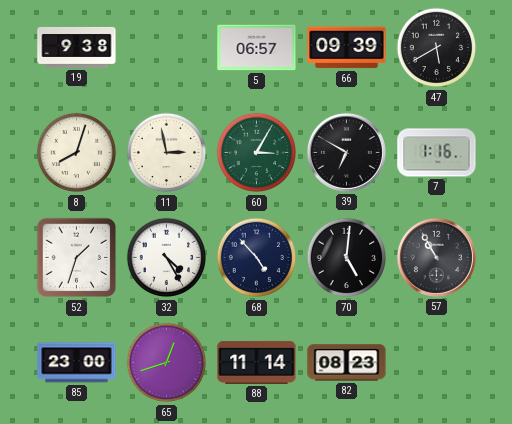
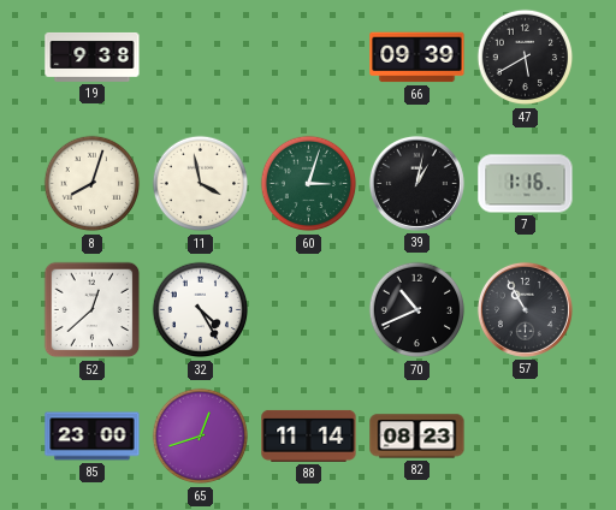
5: 06:57 -> none (257, 48)
11: 2:58 -> 3:58 (201, 184)
60: 3:05 -> 3:03 (309, 184)
39: 6:50 -> 1:02 (416, 183)
52: 1:33 -> 12:38 (93, 310)
68: 4:53 -> none (257, 258)
70: 5:01 -> 10:41 (417, 310)
